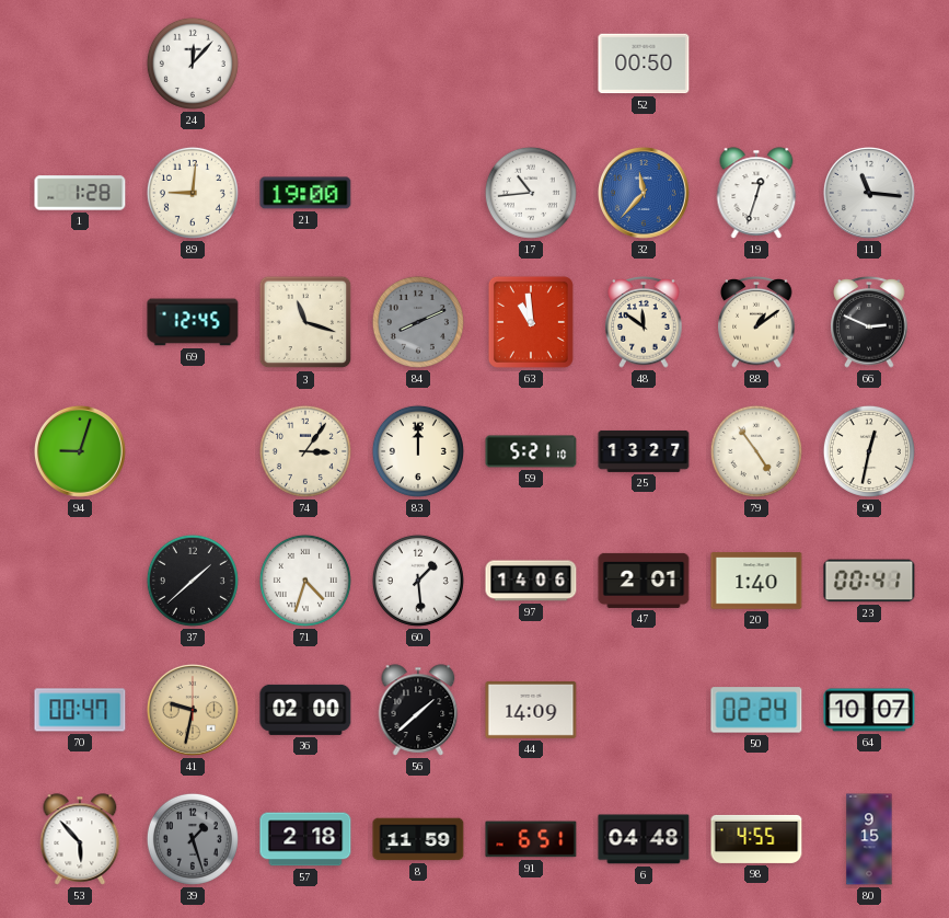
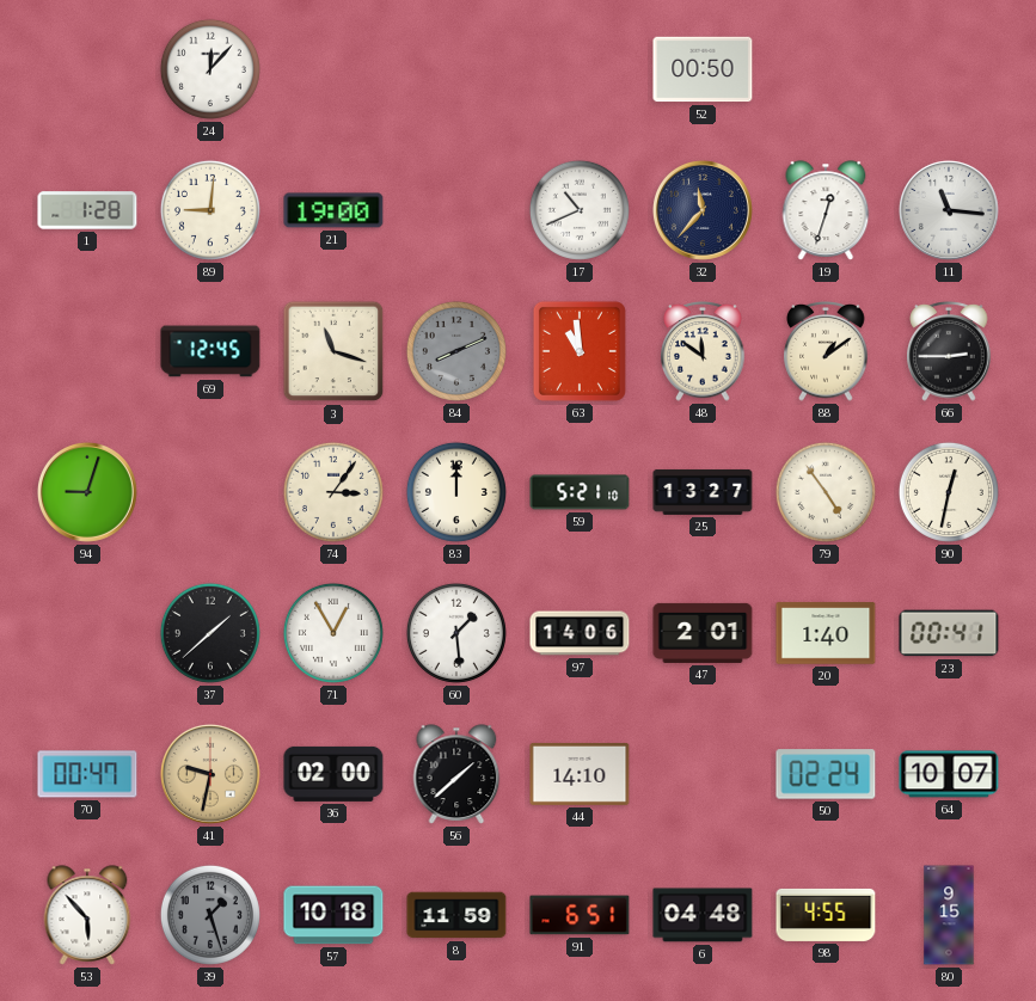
17: 10:44 -> 10:41 (580, 210)
32 dial: blue -> navy (703, 210)
66: 2:49 -> 2:45 (949, 352)
71: 4:33 -> 12:55 (333, 633)
44: 14:09 -> 14:10 (580, 774)
57: 2:18 -> 10:18 (333, 915)
